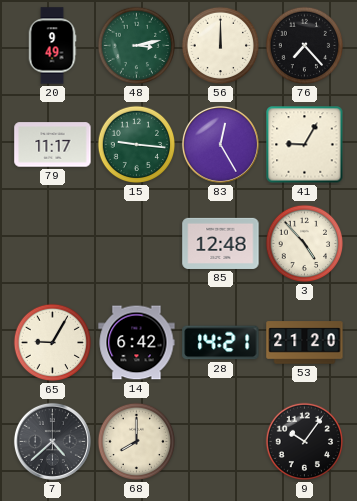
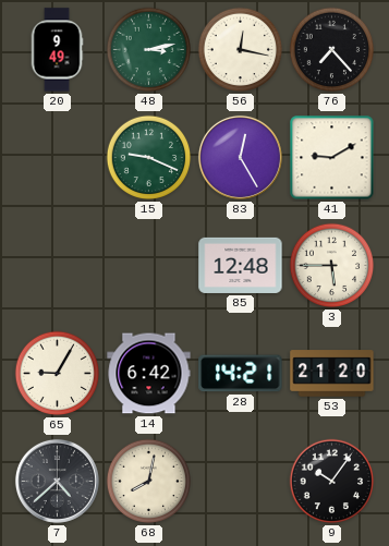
56: 12:00 -> 12:17 (241, 50)
79: 11:17 -> none (53, 145)
15: 9:16 -> 9:19 (149, 158)
41: 9:05 -> 9:10 (332, 158)
3: 4:53 -> 5:45 (332, 266)
68: 8:00 -> 8:02 (149, 482)
